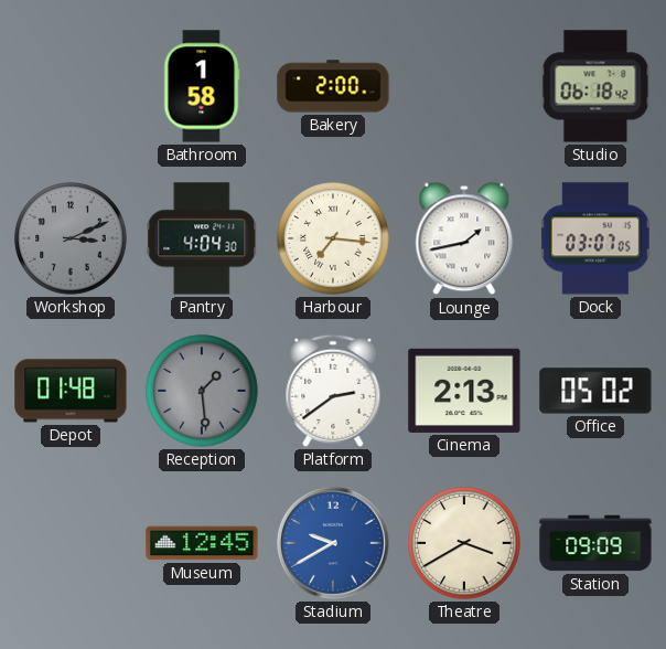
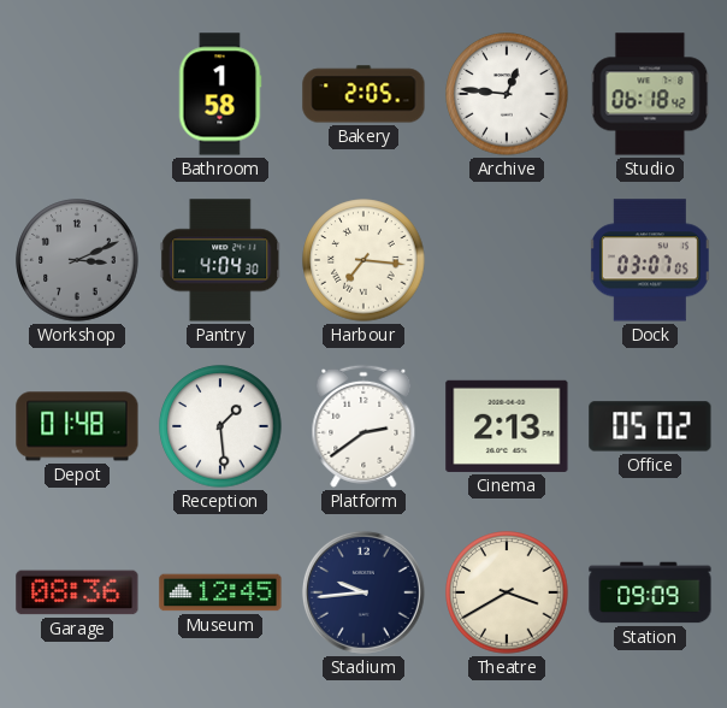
Bakery: 2:00 -> 2:05 (363, 94)
Archive: none -> 12:46 (507, 94)
Lounge: 1:43 -> none (464, 238)
Reception dial: grey -> white (220, 426)
Garage: none -> 08:36 (77, 592)
Stadium: 9:40 -> 9:44 (363, 592)
Stadium dial: blue -> navy (363, 592)
